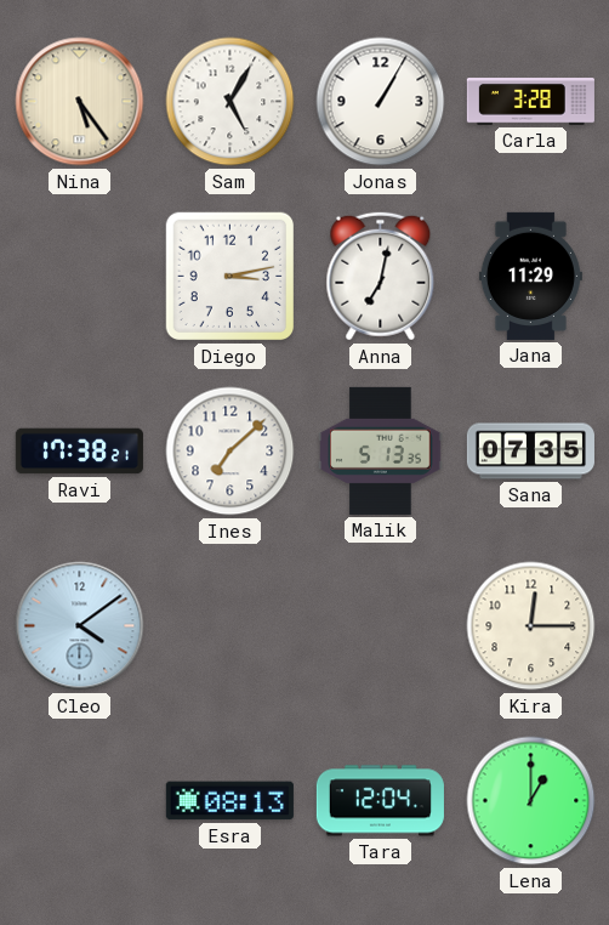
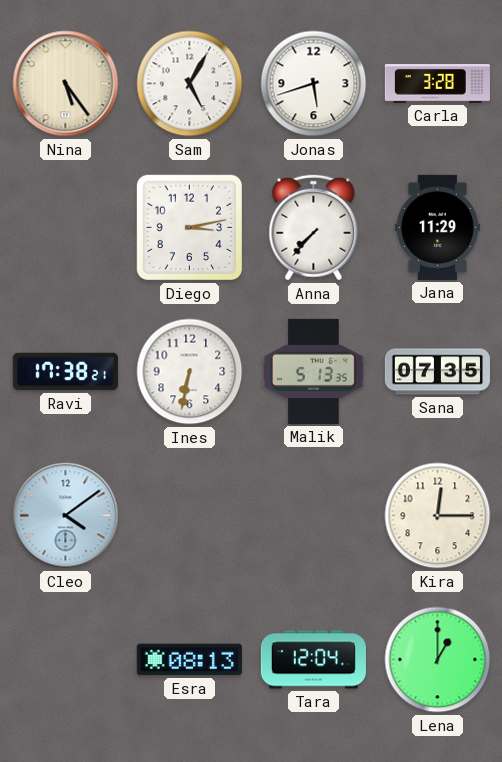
Jonas: 1:05 -> 5:42 (314, 84)
Anna: 7:02 -> 7:37 (314, 228)
Ines: 7:08 -> 6:32 (190, 372)
